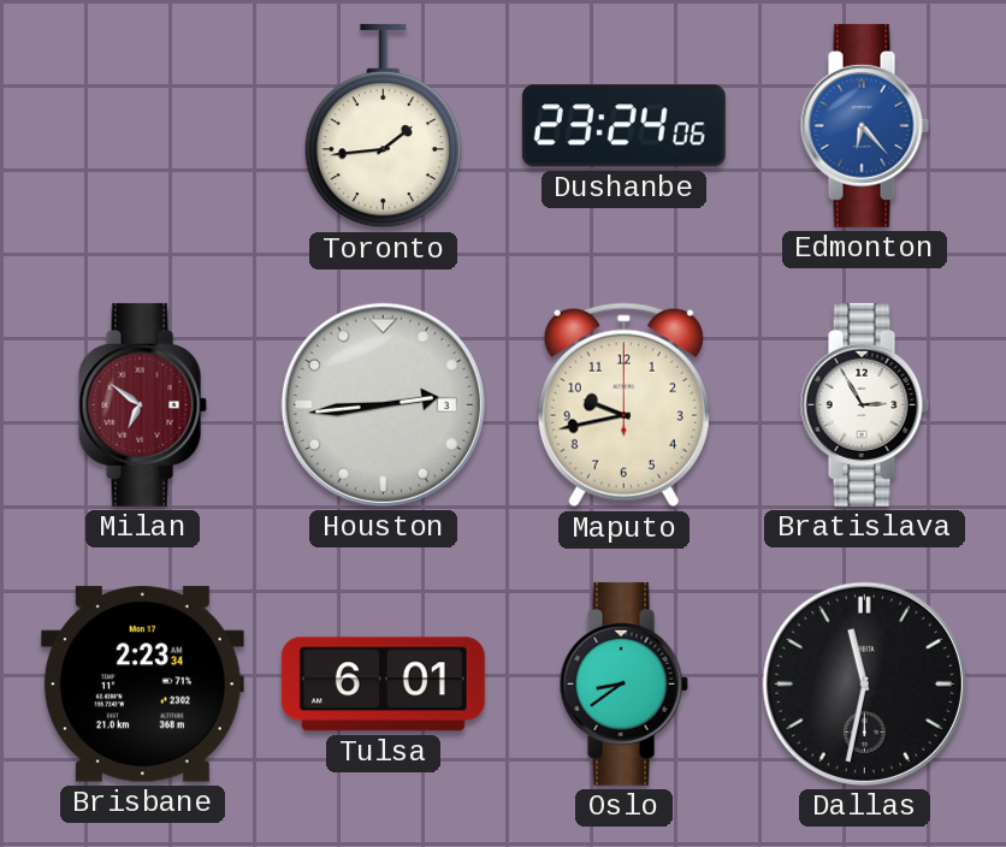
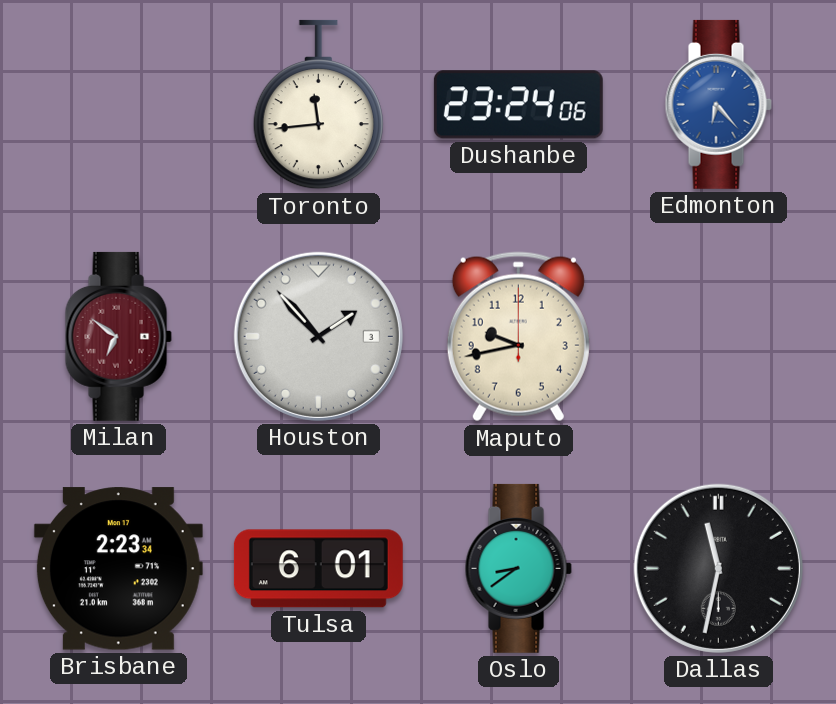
Toronto: 1:44 -> 11:44 (318, 105)
Houston: 2:44 -> 1:53 (318, 336)
Bratislava: 2:55 -> none (864, 404)
